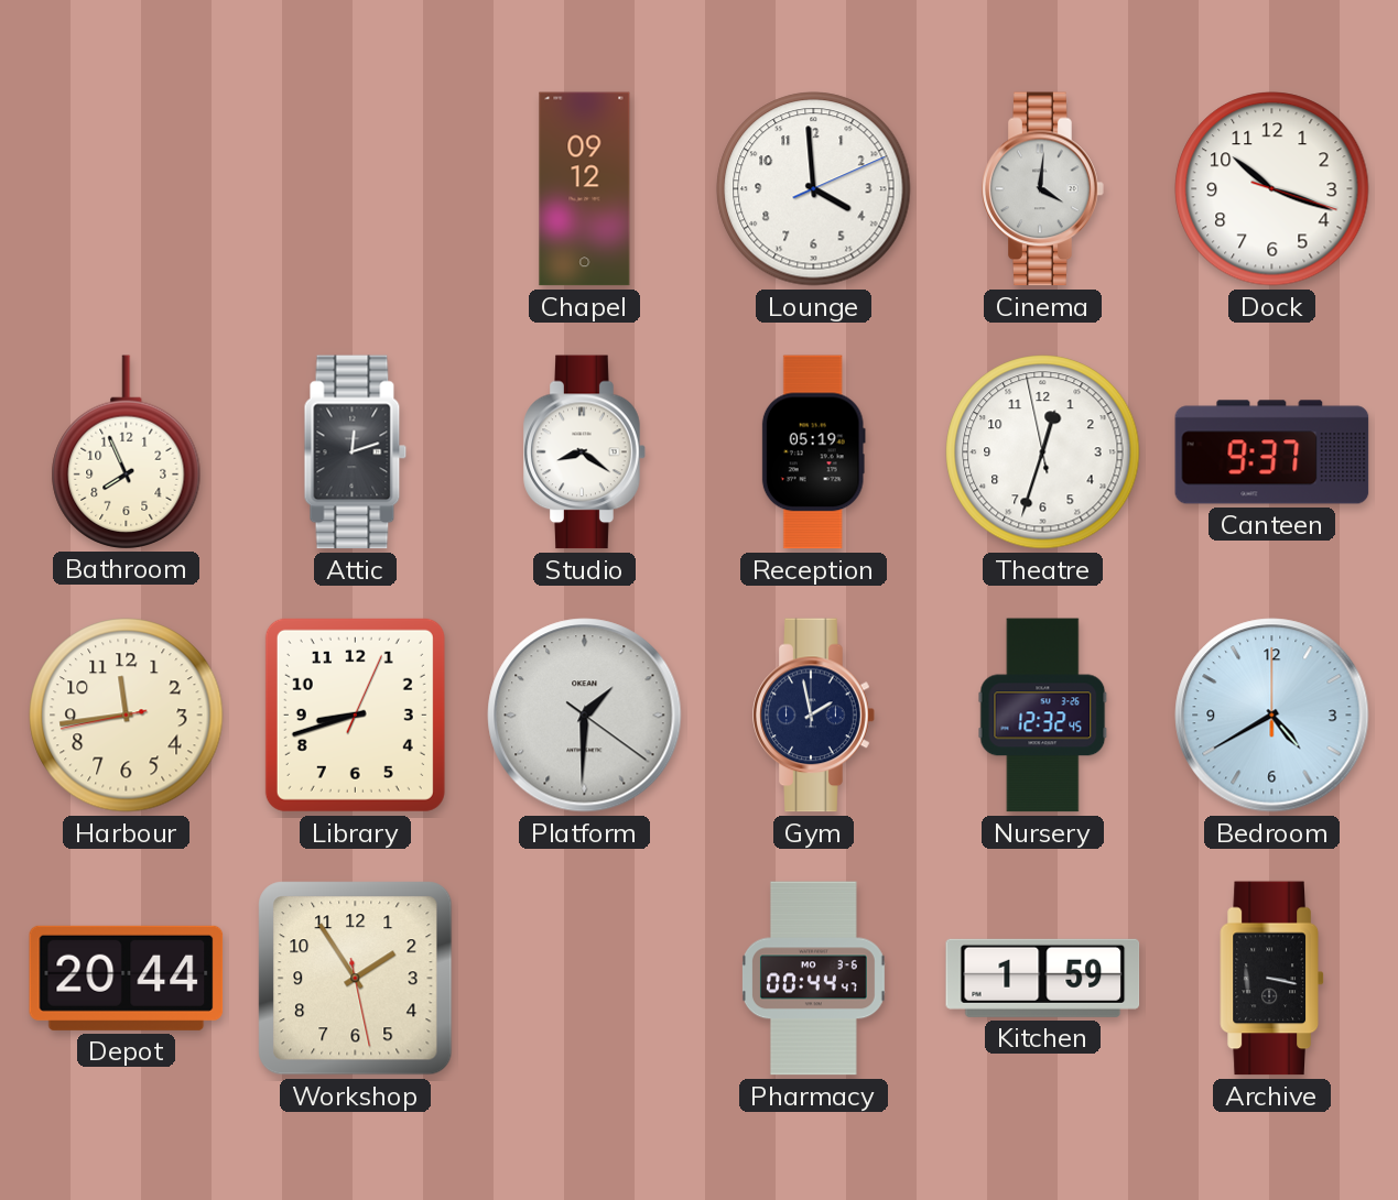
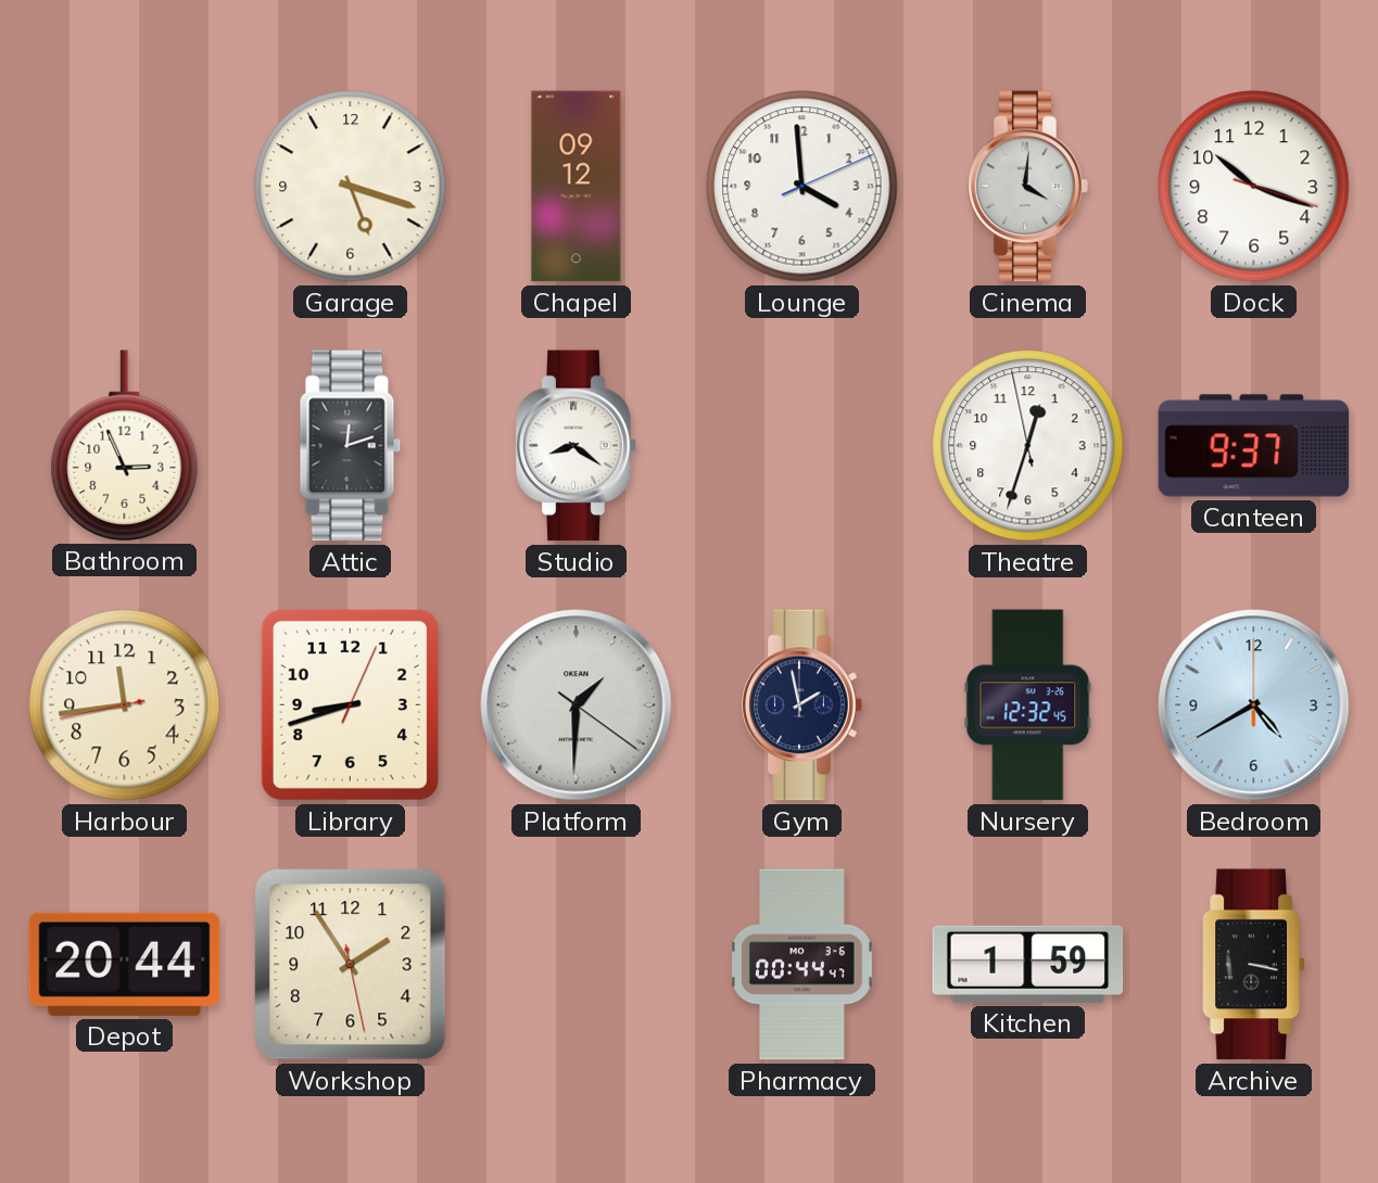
Garage: none -> 5:18 (351, 187)
Bathroom: 7:56 -> 2:56 (125, 445)
Reception: 05:19 -> none (813, 452)
